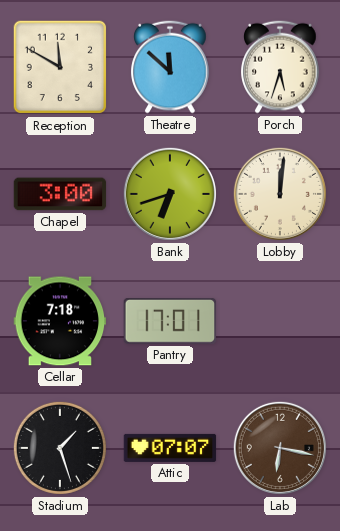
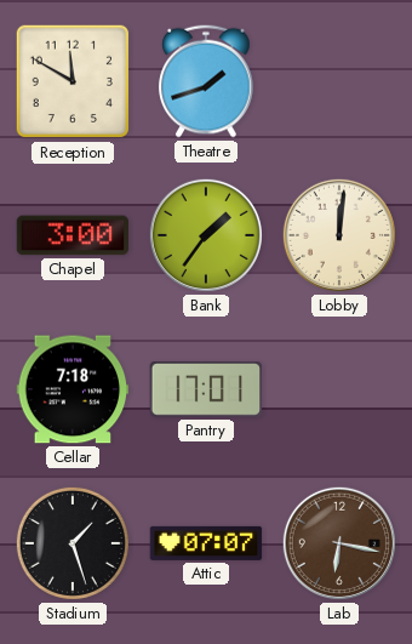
Theatre: 11:52 -> 1:42 (206, 81)
Porch: 5:33 -> none (280, 67)
Bank: 6:42 -> 1:36 (206, 235)
